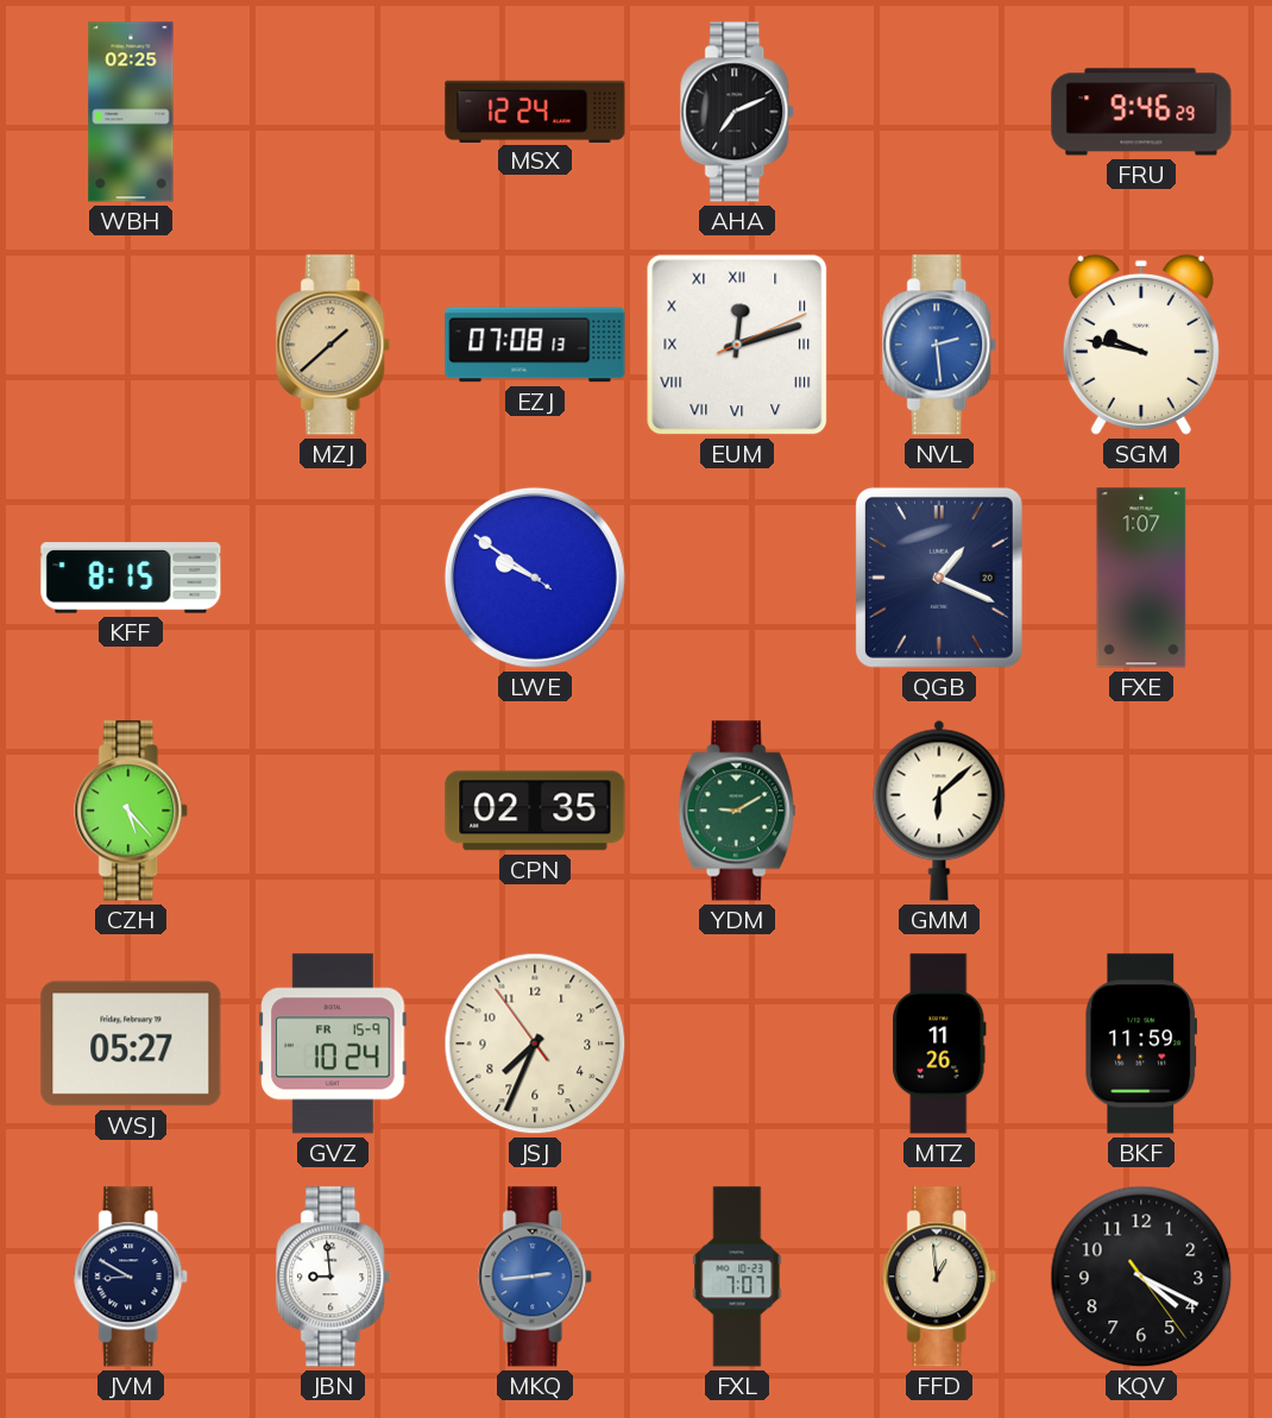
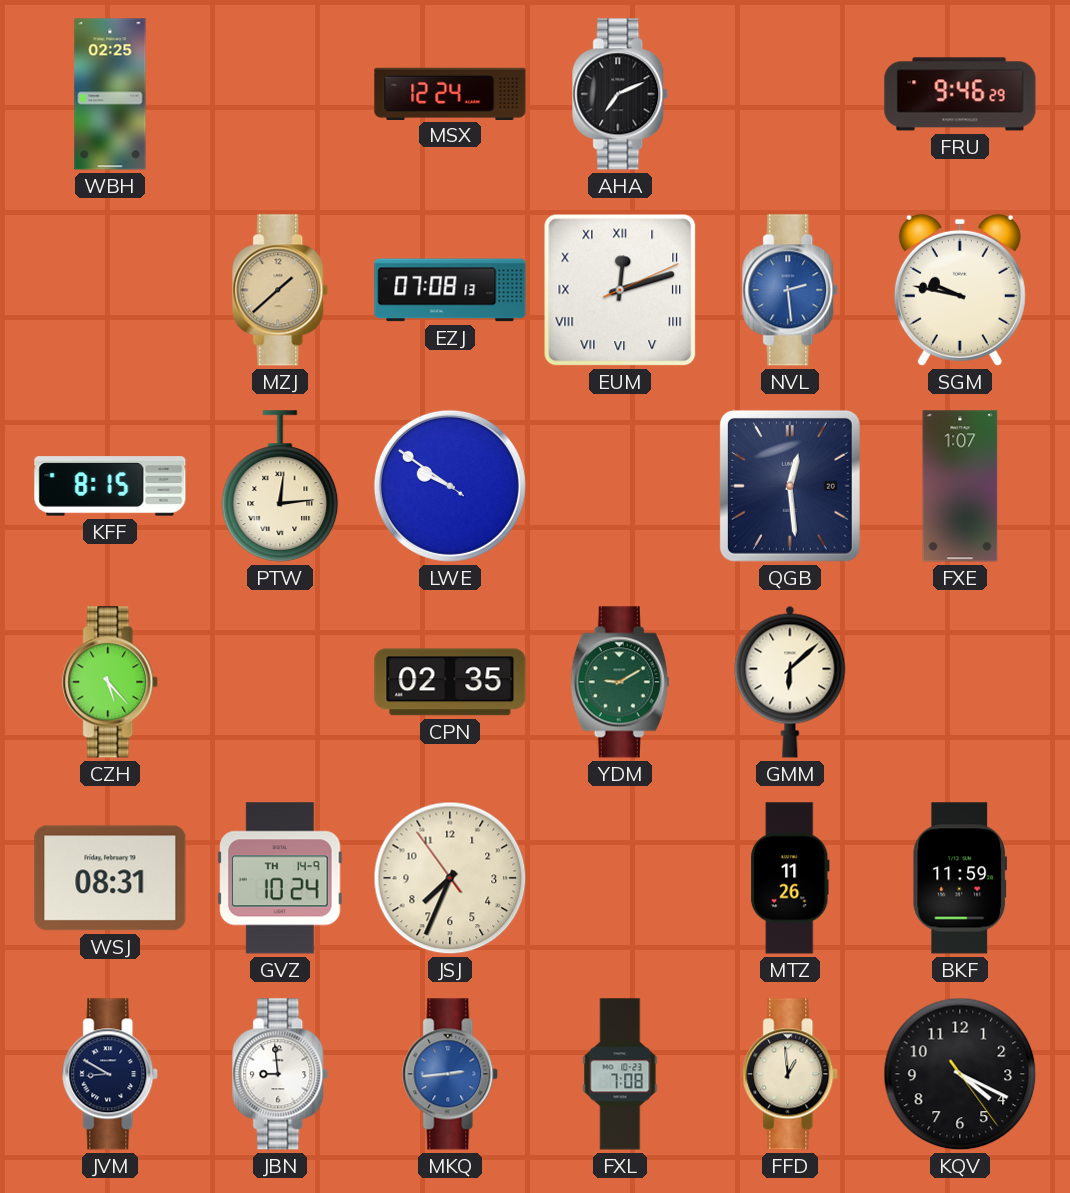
PTW: none -> 12:14 (280, 486)
QGB: 1:19 -> 12:29 (790, 486)
WSJ: 05:27 -> 08:31 (110, 878)
GVZ date: FR 15-9 -> TH 14-9 (280, 878)
FXL: 7:07 -> 7:08 (620, 1074)
